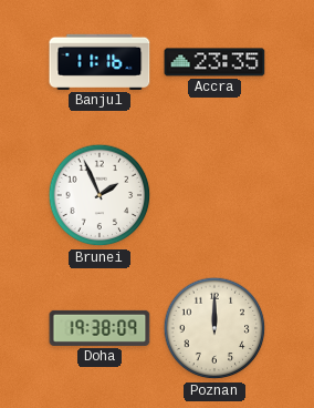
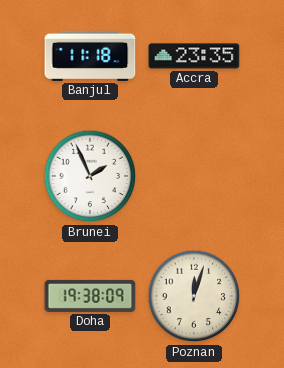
Banjul: 11:16 -> 11:18 (90, 56)
Poznan: 12:00 -> 12:03 (194, 296)
